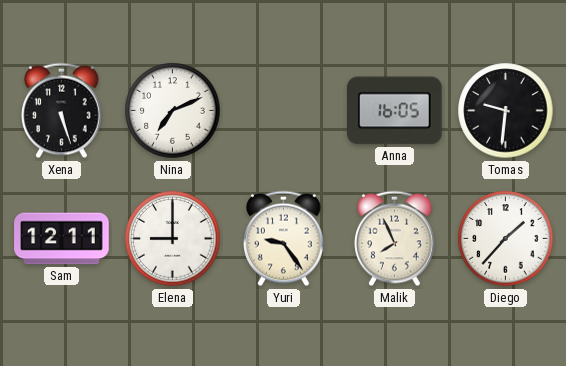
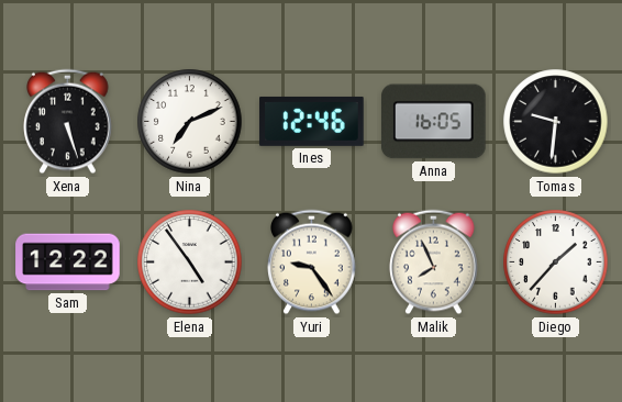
Ines: none -> 12:46 (312, 121)
Sam: 12:11 -> 12:22 (68, 263)
Elena: 9:00 -> 4:54 (190, 263)
